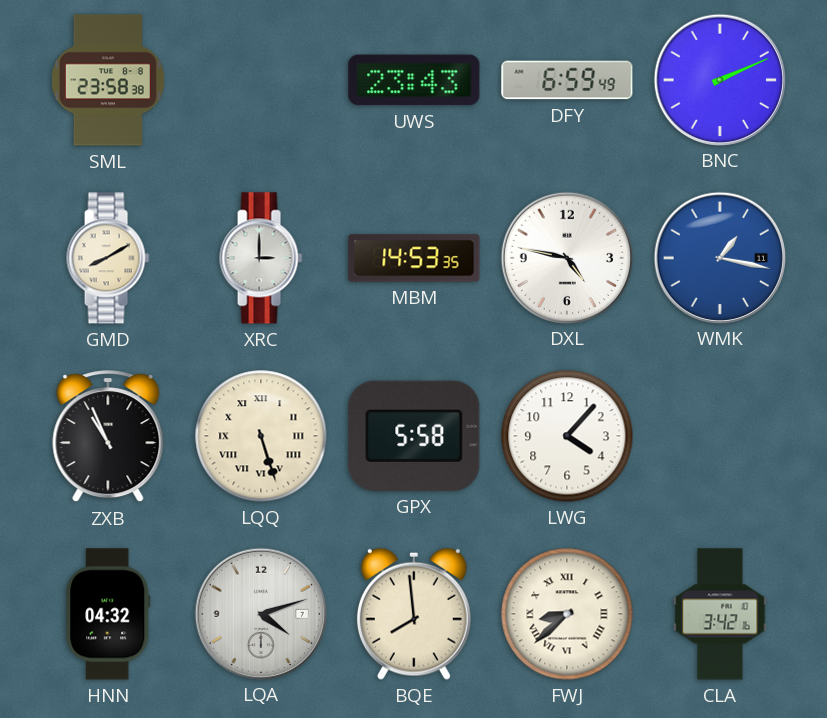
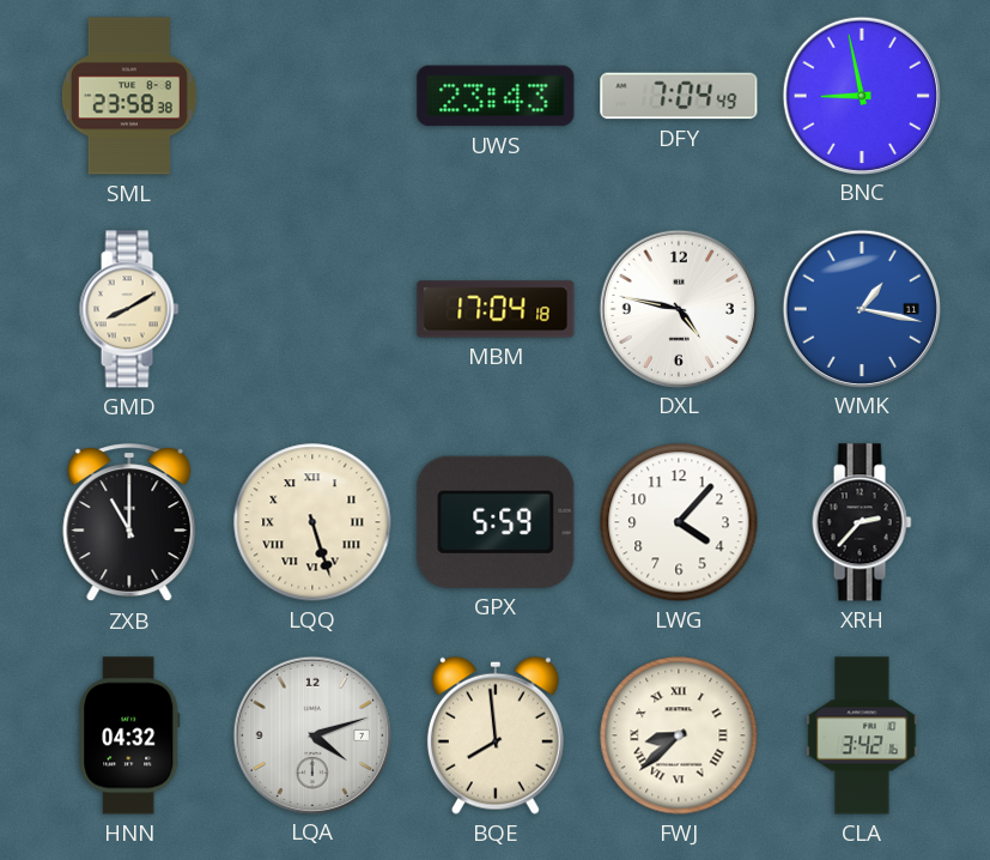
DFY: 6:59 -> 7:04 (679, 96)
BNC: 2:11 -> 8:58 (861, 95)
XRC: 3:00 -> none (261, 258)
MBM: 14:53 -> 17:04 (496, 309)
ZXB: 10:56 -> 11:00 (129, 523)
GPX: 5:58 -> 5:59 (496, 522)
XRH: none -> 2:37 (862, 522)
